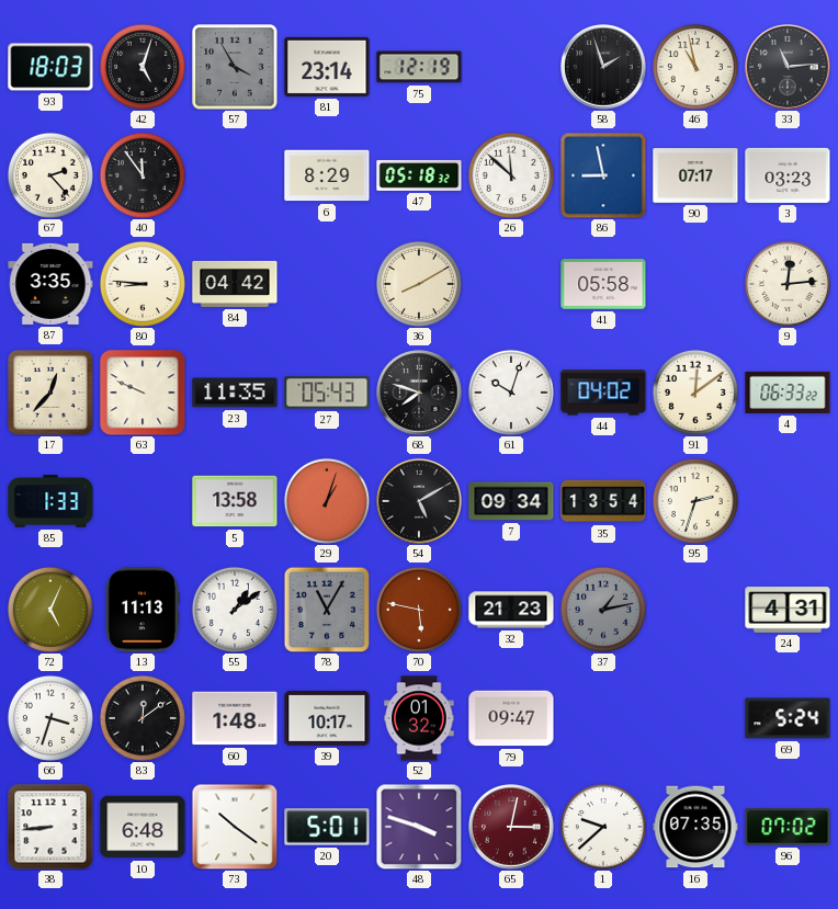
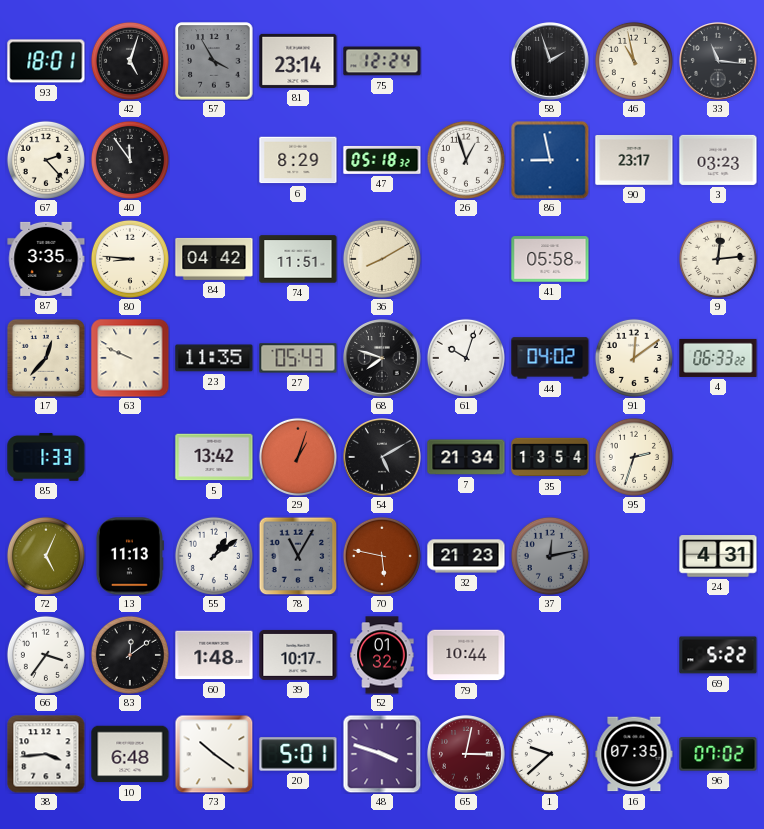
93: 18:03 -> 18:01 (46, 61)
75: 12:19 -> 12:24 (382, 61)
33: 11:14 -> 11:16 (718, 61)
26: 11:52 -> 12:57 (466, 160)
90: 07:17 -> 23:17 (634, 161)
74: none -> 11:51 (298, 259)
5: 13:58 -> 13:42 (214, 457)
7: 09:34 -> 21:34 (466, 457)
37: 1:13 -> 12:13 (550, 556)
66: 3:33 -> 3:36 (46, 655)
79: 09:47 -> 10:44 (466, 655)
69: 5:24 -> 5:22 (718, 655)
38: 8:44 -> 3:44 (46, 754)
